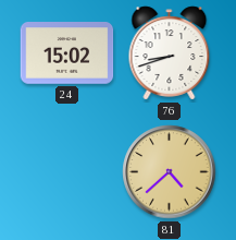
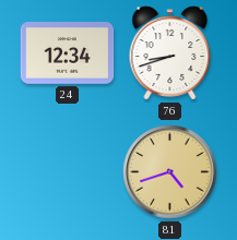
24: 15:02 -> 12:34 (68, 53)
81: 4:38 -> 4:42 (170, 172)
